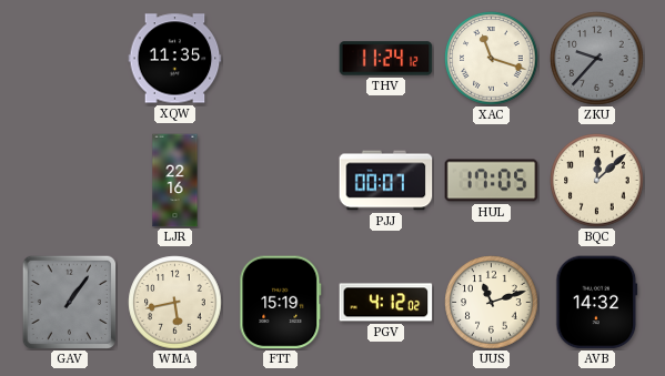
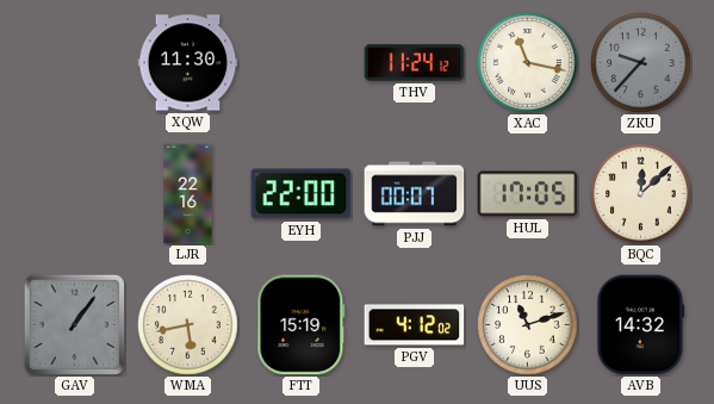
XQW: 11:35 -> 11:30 (188, 63)
XAC: 11:18 -> 11:17 (528, 63)
EYH: none -> 22:00 (302, 194)
